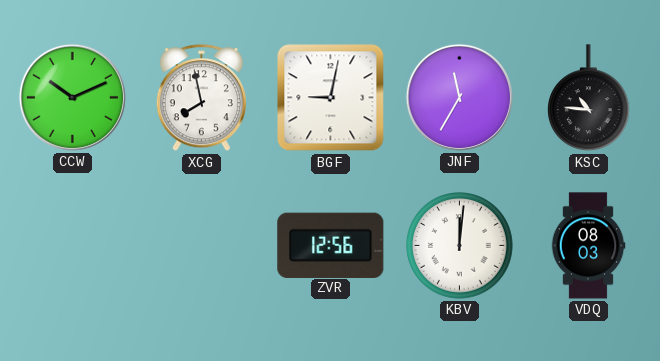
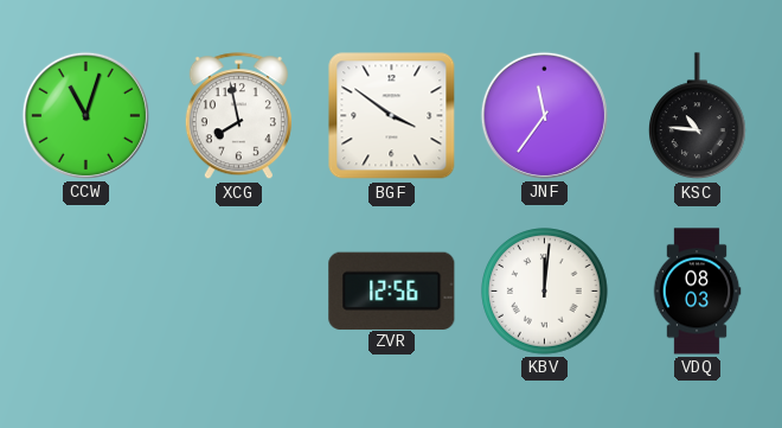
CCW: 10:11 -> 11:03 (85, 115)
BGF: 9:02 -> 3:51 (392, 116)
JNF: 11:35 -> 11:36 (544, 115)
